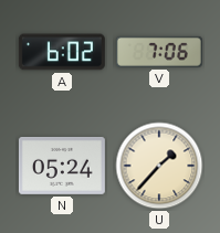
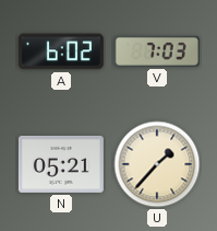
V: 7:06 -> 7:03 (157, 51)
N: 05:24 -> 05:21 (61, 164)
